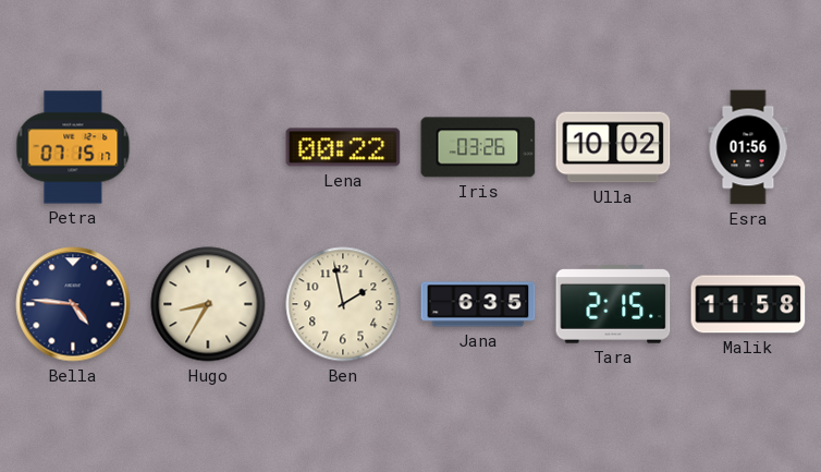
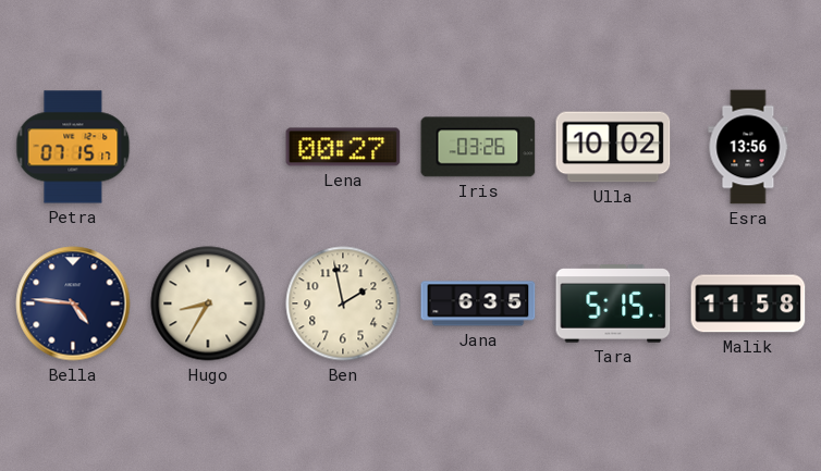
Lena: 00:22 -> 00:27 (343, 147)
Esra: 01:56 -> 13:56 (748, 147)
Tara: 2:15 -> 5:15 (613, 303)
